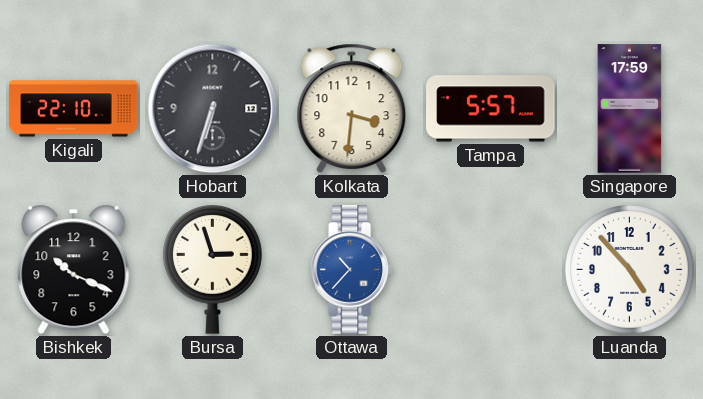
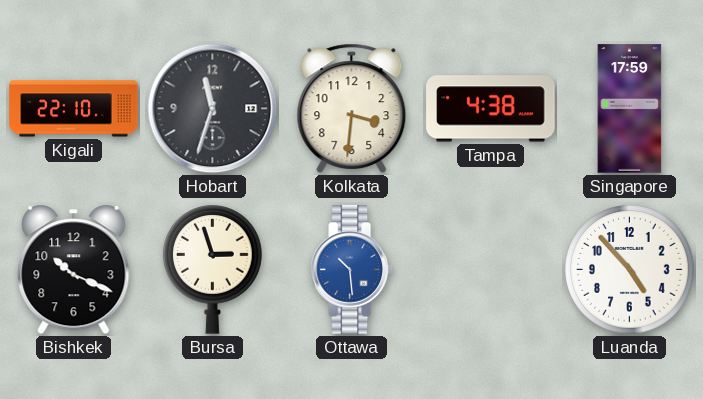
Hobart: 6:33 -> 11:33 (213, 109)
Tampa: 5:57 -> 4:38 (491, 109)
Ottawa: 10:37 -> 10:29 (351, 270)
